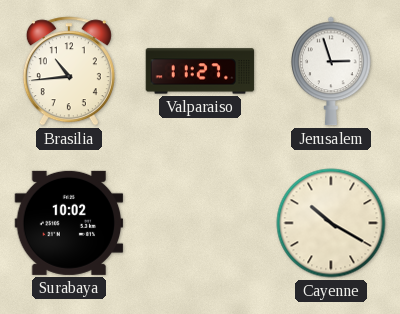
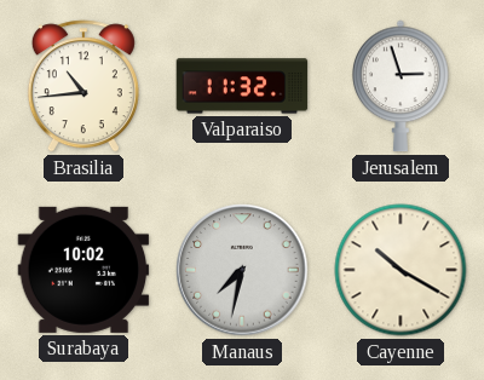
Valparaiso: 11:27 -> 11:32 (242, 86)
Manaus: none -> 7:32 (242, 270)
